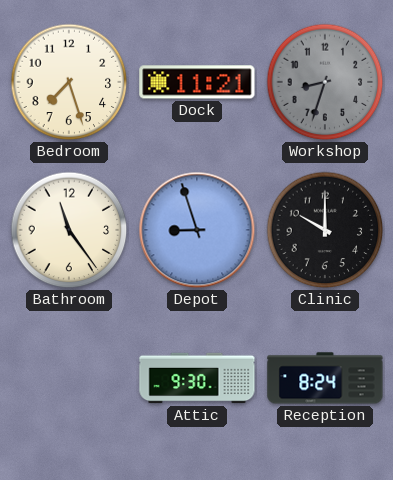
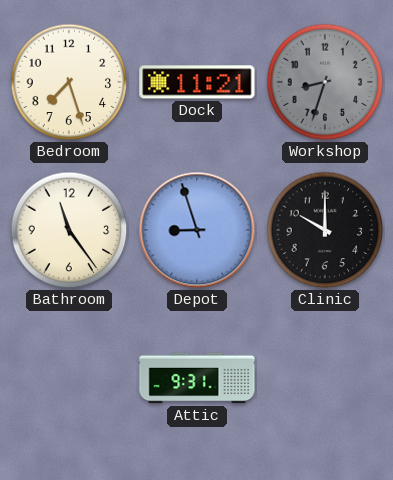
Attic: 9:30 -> 9:31 (197, 378)
Reception: 8:24 -> none (325, 378)
